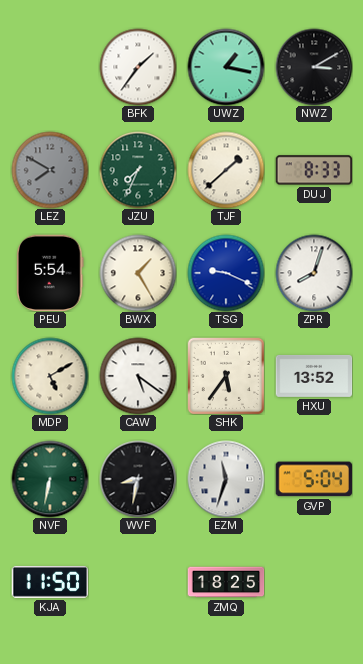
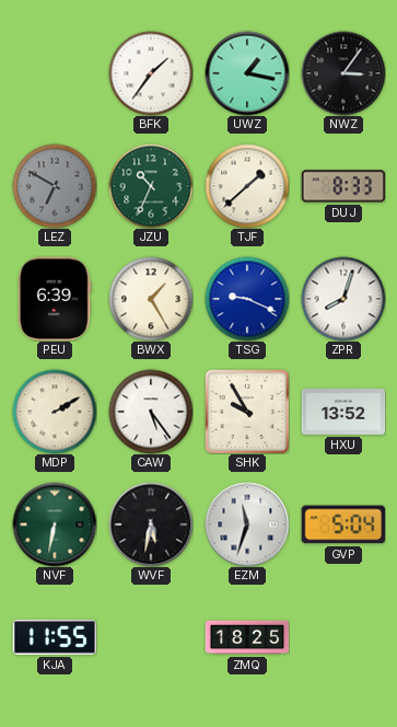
NWZ: 3:10 -> 3:06 (343, 73)
LEZ: 7:50 -> 6:50 (55, 186)
JZU: 7:34 -> 10:34 (151, 186)
PEU: 5:54 -> 6:39 (55, 299)
MDP: 5:10 -> 2:10 (55, 412)
CAW: 5:21 -> 5:24 (151, 412)
SHK: 5:36 -> 9:55 (247, 412)
WVF: 8:32 -> 5:32 (151, 524)
KJA: 11:50 -> 11:55 (55, 637)
